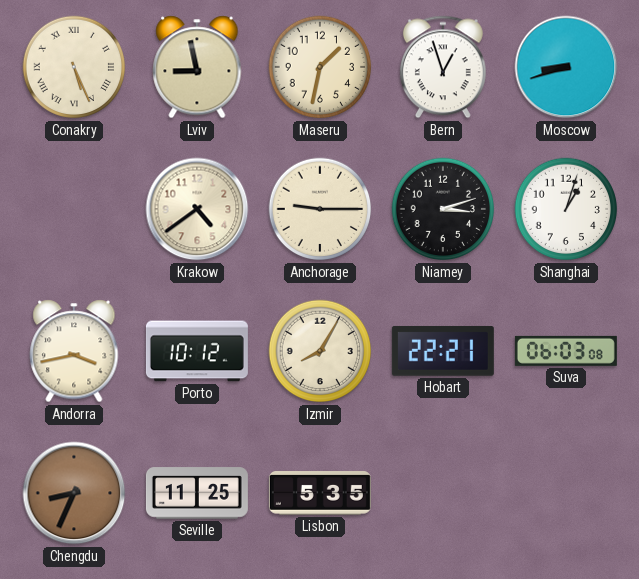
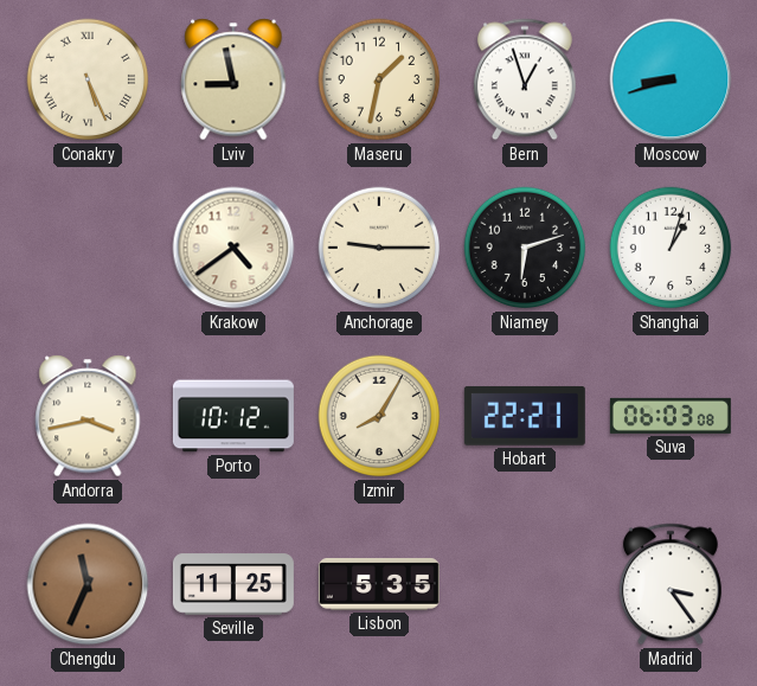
Niamey: 3:12 -> 6:12 (525, 248)
Chengdu: 8:34 -> 11:34 (88, 584)
Madrid: none -> 3:24 (671, 584)
